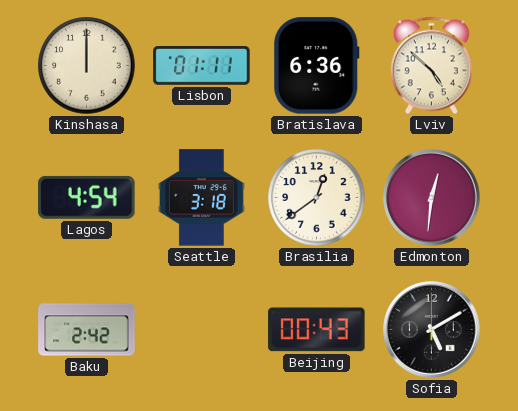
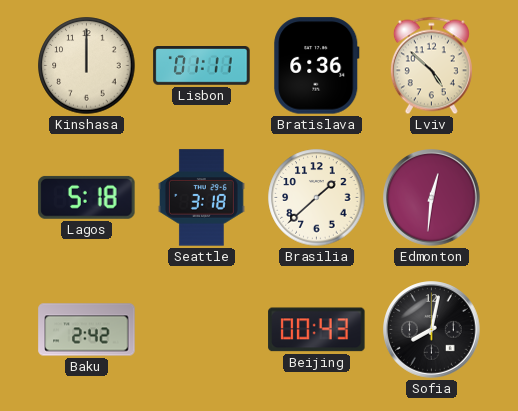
Lagos: 4:54 -> 5:18 (87, 197)
Brasilia: 12:39 -> 1:38 (317, 198)
Sofia: 5:10 -> 8:02 (432, 330)
